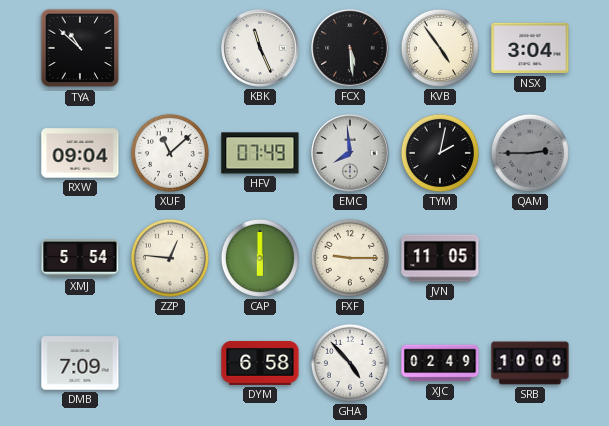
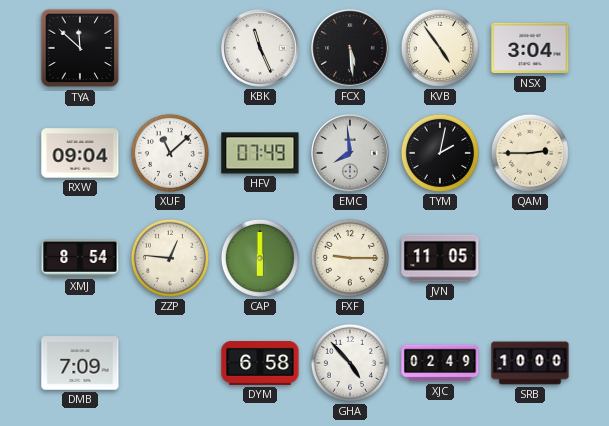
TYA: 10:52 -> 11:52 (80, 48)
QAM dial: grey -> cream (530, 153)
XMJ: 5:54 -> 8:54 (80, 258)
